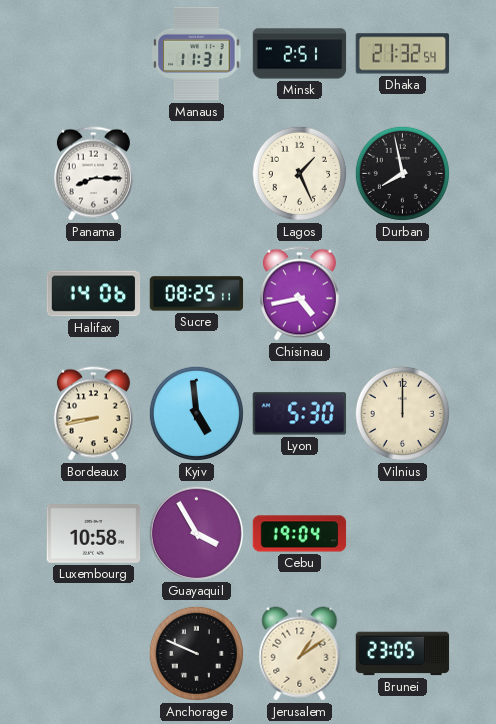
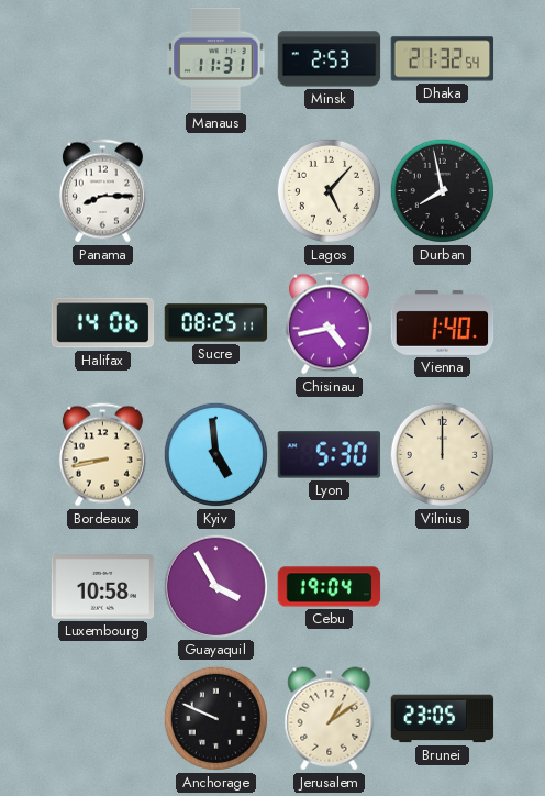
Minsk: 2:51 -> 2:53 (330, 59)
Lagos: 1:26 -> 5:07 (329, 190)
Vienna: none -> 1:40 (443, 322)
